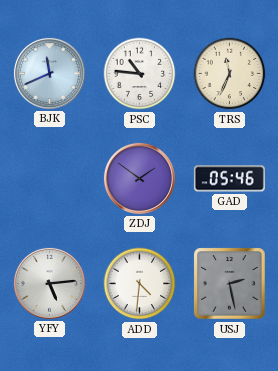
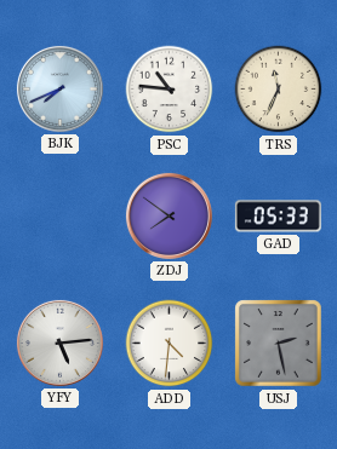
BJK: 11:41 -> 7:41 (59, 88)
ZDJ: 1:51 -> 7:51 (168, 215)
GAD: 05:46 -> 05:33 (278, 217)
